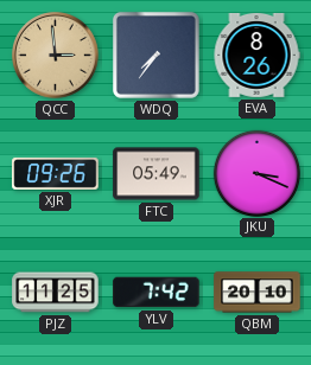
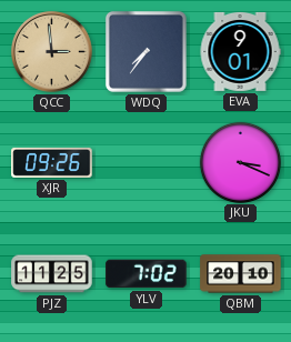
EVA: 8:26 -> 9:01 (240, 51)
FTC: 05:49 -> none (157, 174)
YLV: 7:42 -> 7:02 (147, 274)
